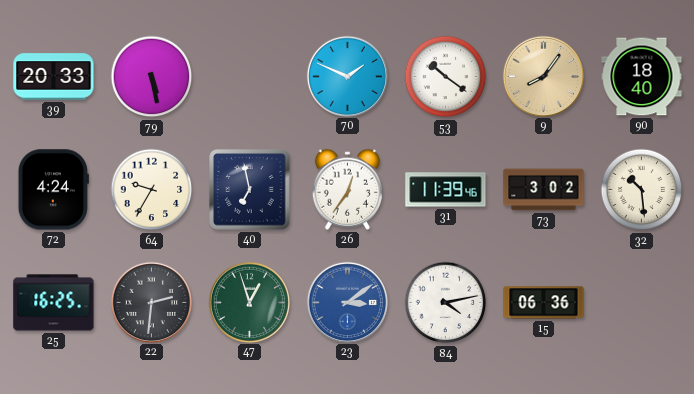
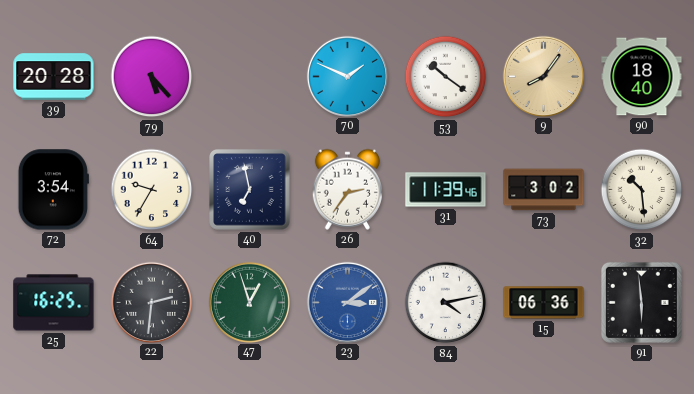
39: 20:33 -> 20:28 (54, 77)
79: 5:28 -> 5:23 (152, 77)
72: 4:24 -> 3:54 (53, 190)
26: 12:36 -> 2:36 (347, 189)
91: none -> 5:59 (641, 302)
